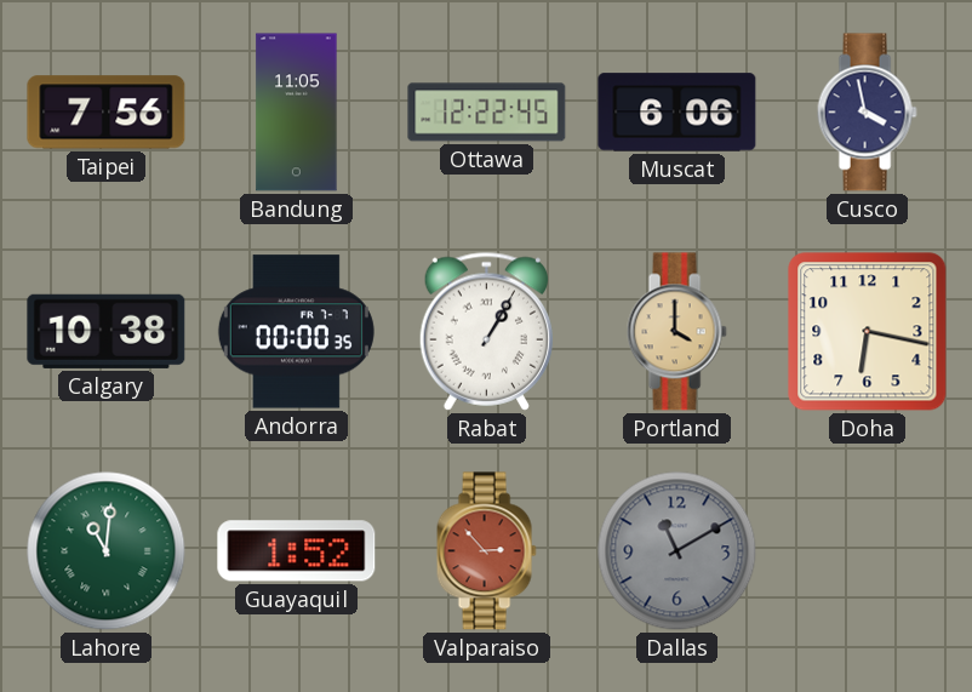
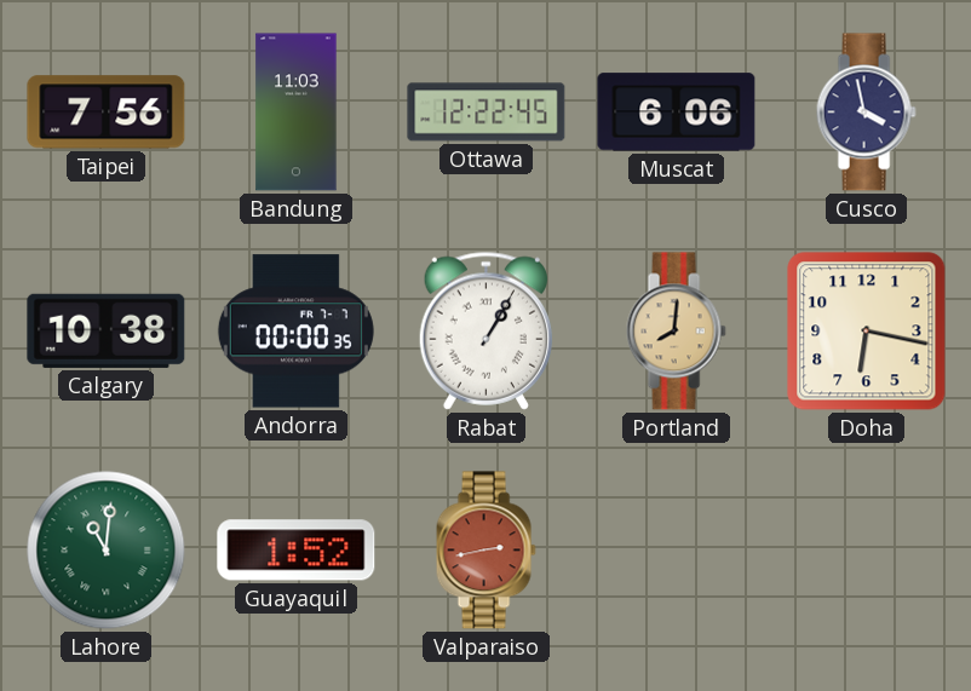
Bandung: 11:05 -> 11:03 (297, 113)
Portland: 4:00 -> 8:01 (676, 332)
Valparaiso: 2:53 -> 2:43 (485, 551)
Dallas: 11:10 -> none (677, 551)
